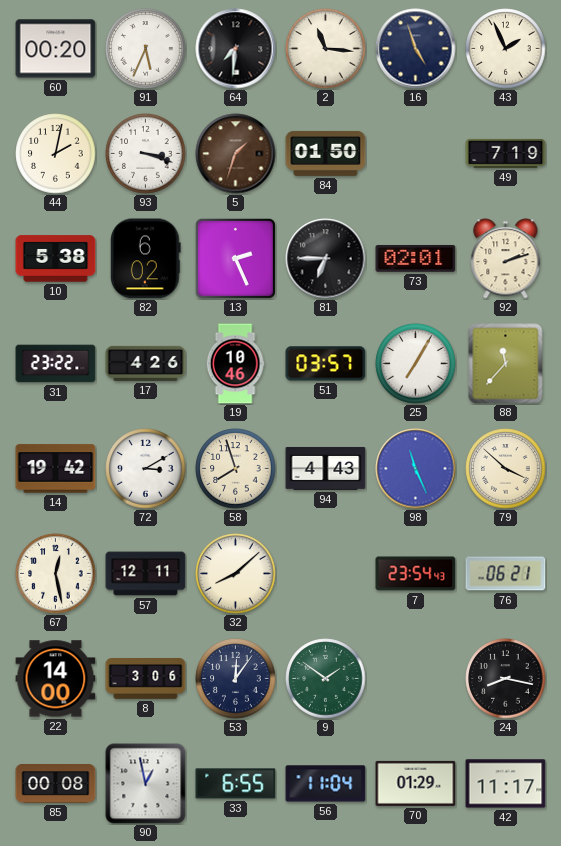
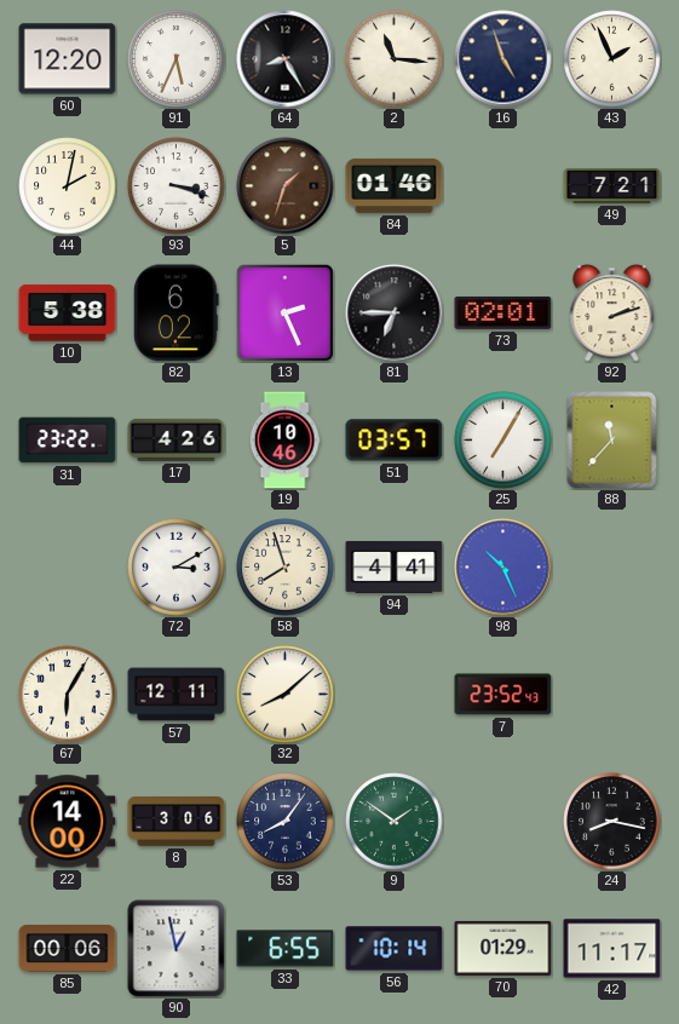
60: 00:20 -> 12:20 (68, 59)
64: 7:31 -> 8:25 (286, 59)
84: 01:50 -> 01:46 (395, 185)
49: 7:19 -> 7:21 (612, 185)
14: 19:42 -> none (56, 469)
94: 4:43 -> 4:41 (395, 566)
98: 11:26 -> 10:26 (504, 568)
79: 3:52 -> none (506, 469)
67: 12:28 -> 6:05 (68, 695)
7: 23:54 -> 23:52 (504, 695)
76: 06:21 -> none (506, 574)
53: 12:06 -> 8:06 (286, 822)
85: 00:08 -> 00:06 (68, 949)
56: 11:04 -> 10:14 (395, 949)
